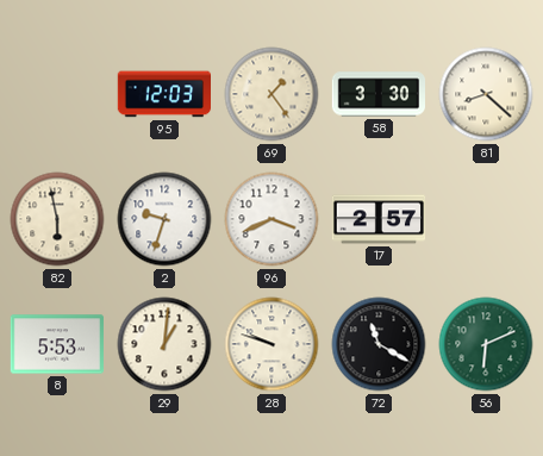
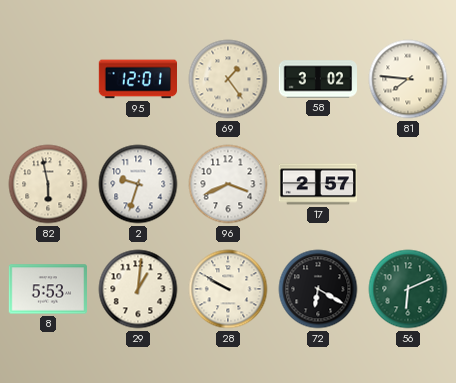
95: 12:03 -> 12:01 (137, 79)
58: 3:30 -> 3:02 (317, 79)
81: 8:22 -> 7:46 (408, 79)
28: 9:48 -> 9:50 (228, 289)
72: 11:20 -> 6:20 (318, 289)
